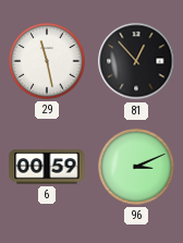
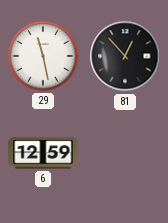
6: 00:59 -> 12:59 (43, 153)
96: 3:11 -> none (136, 167)
